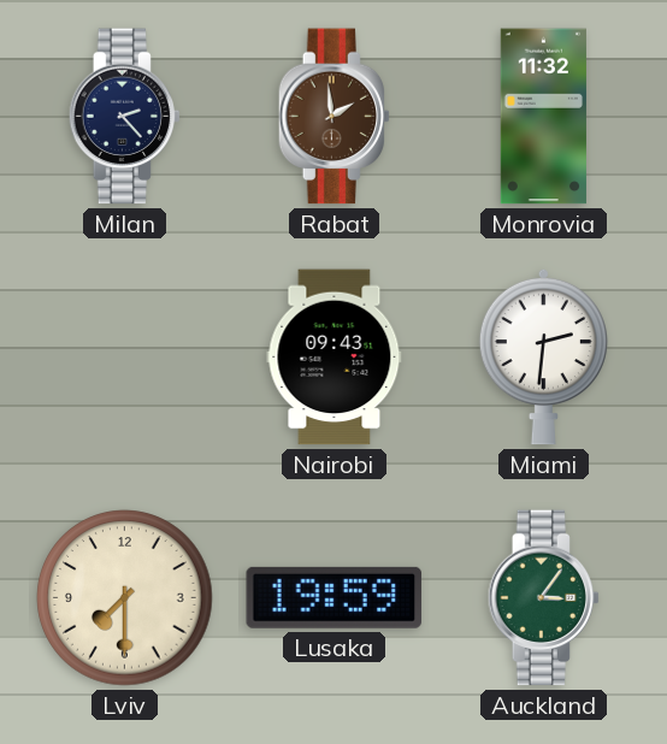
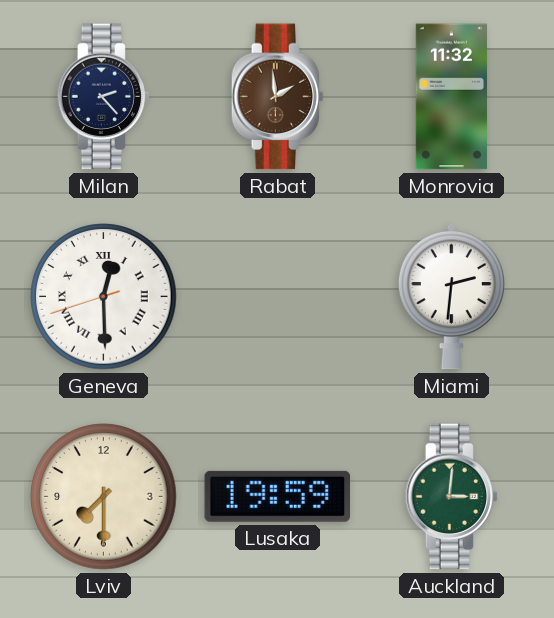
Geneva: none -> 12:29 (104, 297)
Nairobi: 09:43 -> none (335, 358)
Auckland: 3:06 -> 3:01 (452, 497)
